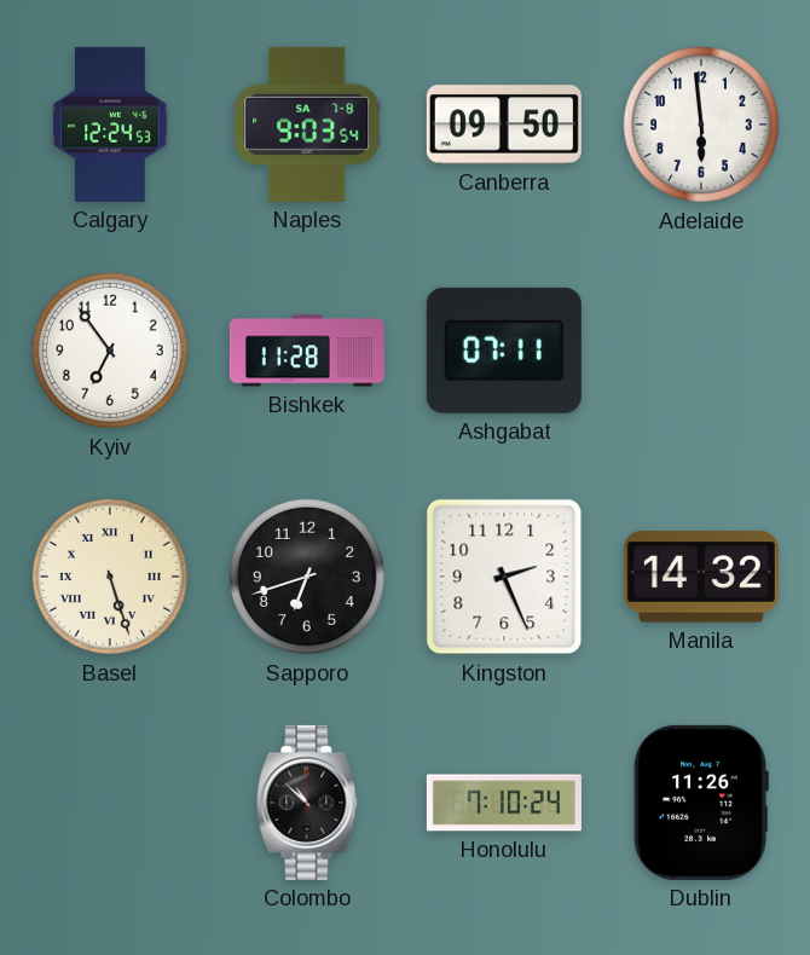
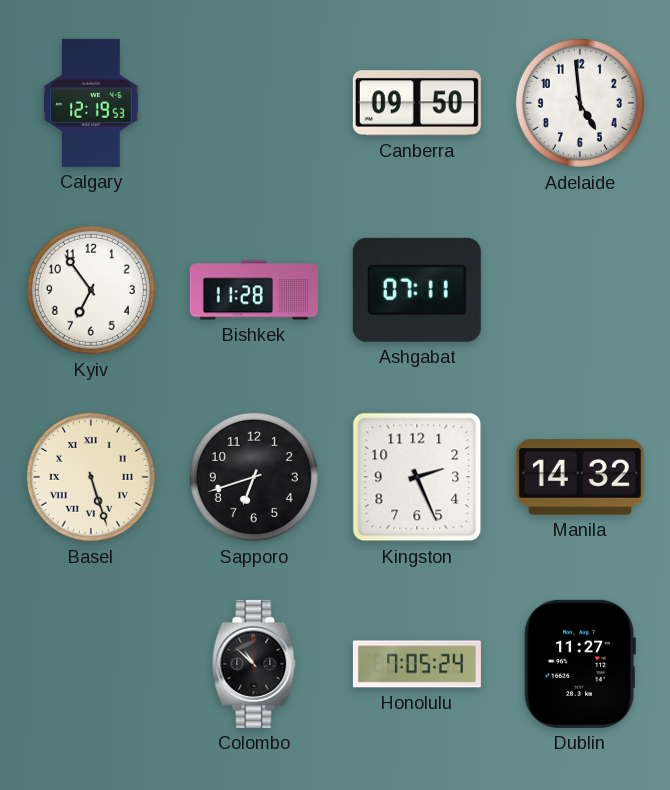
Calgary: 12:24 -> 12:19 (91, 103)
Naples: 9:03 -> none (307, 125)
Adelaide: 5:59 -> 4:59 (580, 103)
Honolulu: 7:10 -> 7:05 (417, 664)
Dublin: 11:26 -> 11:27 (580, 664)
